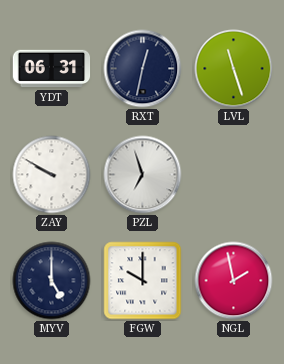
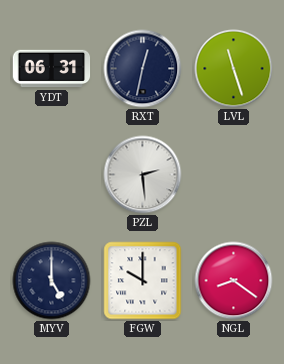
ZAY: 9:50 -> none (52, 175)
PZL: 6:57 -> 2:29 (143, 175)
NGL: 1:58 -> 8:21 (234, 281)
